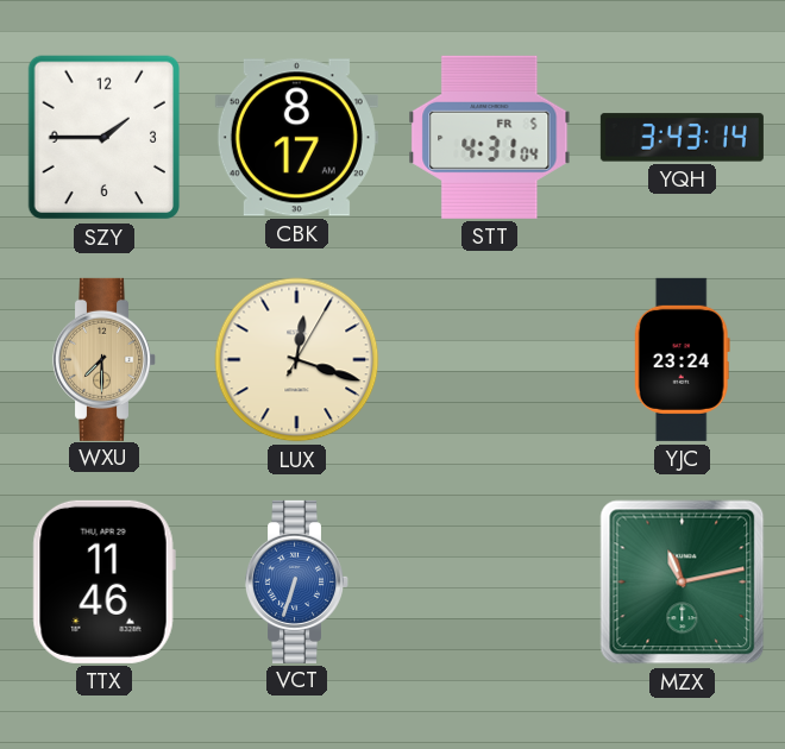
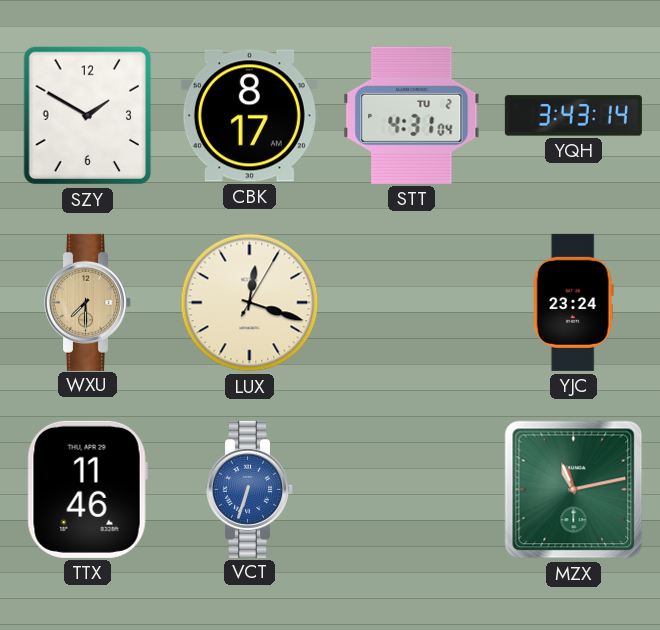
SZY: 1:45 -> 1:50 (88, 116)
STT date: FR 5 -> TU 2 (412, 115)
